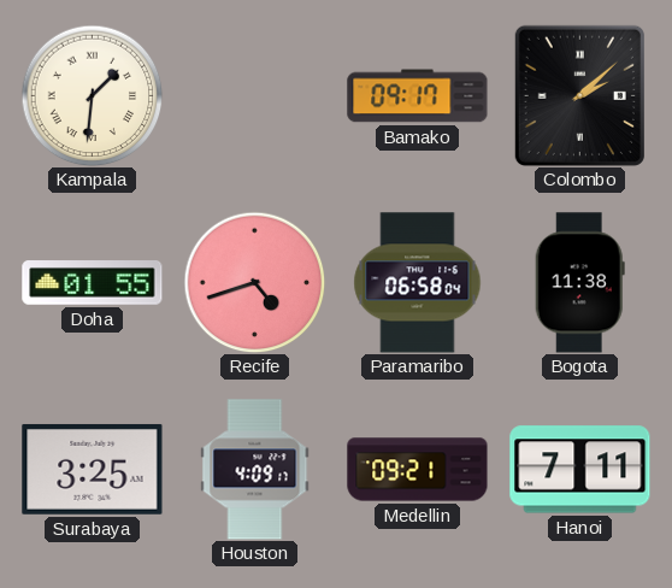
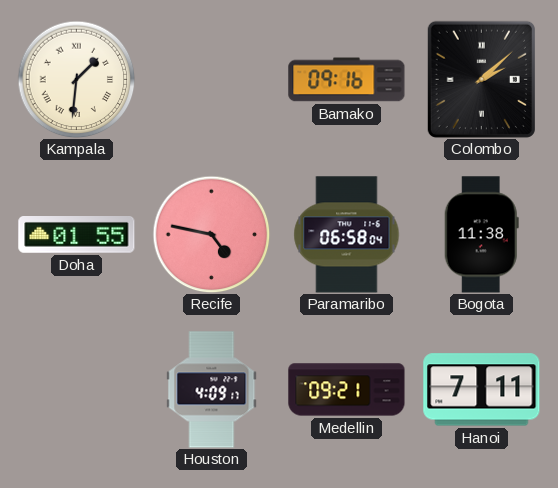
Bamako: 09:17 -> 09:16 (347, 80)
Recife: 4:42 -> 4:47 (211, 234)
Surabaya: 3:25 -> none (93, 469)
